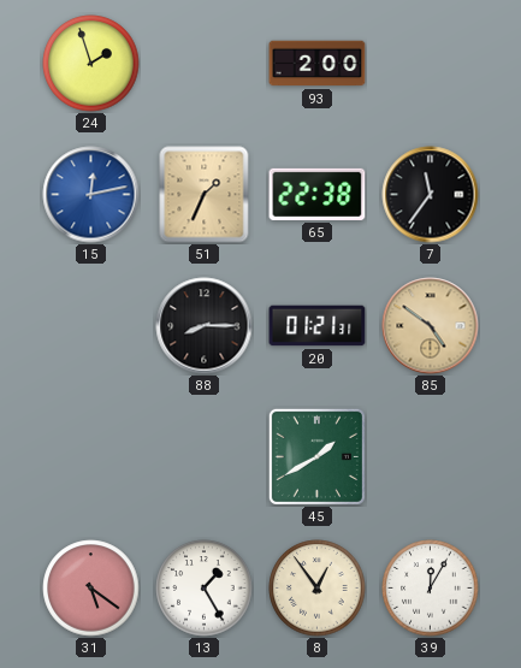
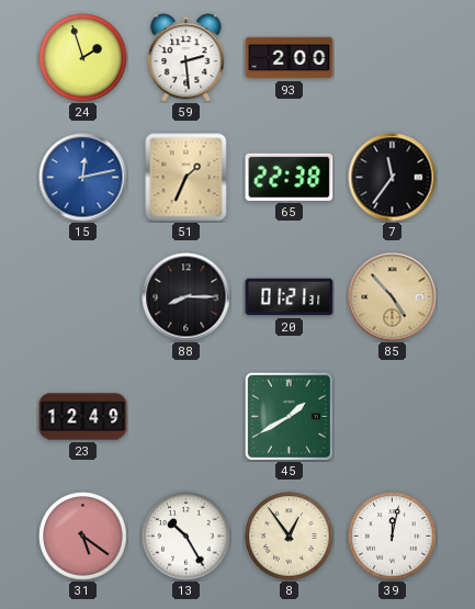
59: none -> 2:29 (186, 58)
85: 4:51 -> 4:53 (393, 297)
23: none -> 12:49 (83, 417)
13: 1:25 -> 10:25 (186, 537)
39: 12:05 -> 12:02 (393, 537)
